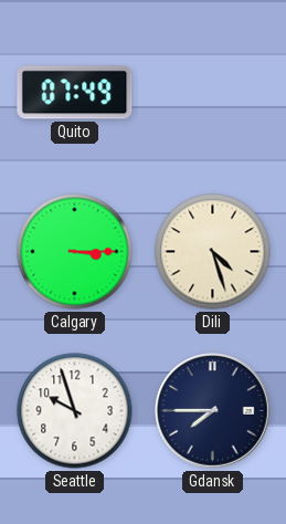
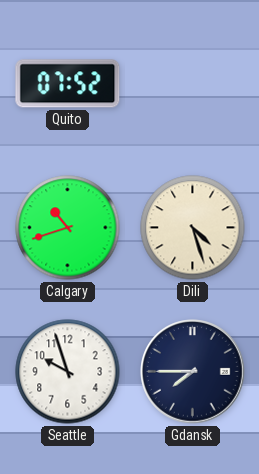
Quito: 07:49 -> 07:52 (68, 84)
Calgary: 3:15 -> 10:42 (68, 228)
